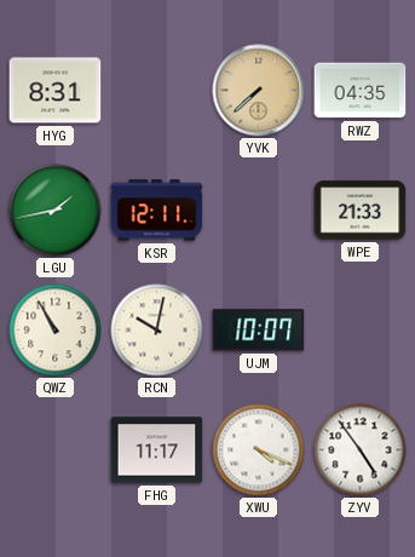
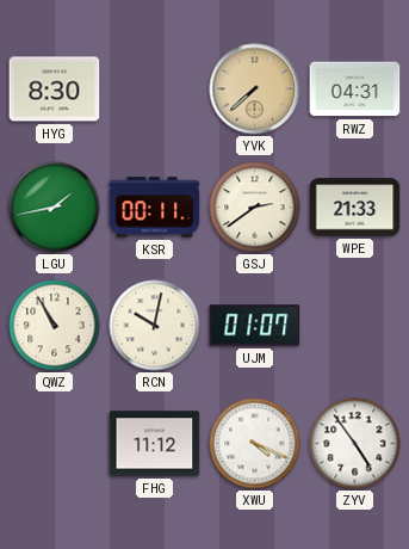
HYG: 8:31 -> 8:30 (55, 90)
RWZ: 04:35 -> 04:31 (355, 90)
KSR: 12:11 -> 00:11 (155, 208)
GSJ: none -> 2:39 (255, 208)
UJM: 10:07 -> 01:07 (255, 326)
FHG: 11:17 -> 11:12 (155, 444)
